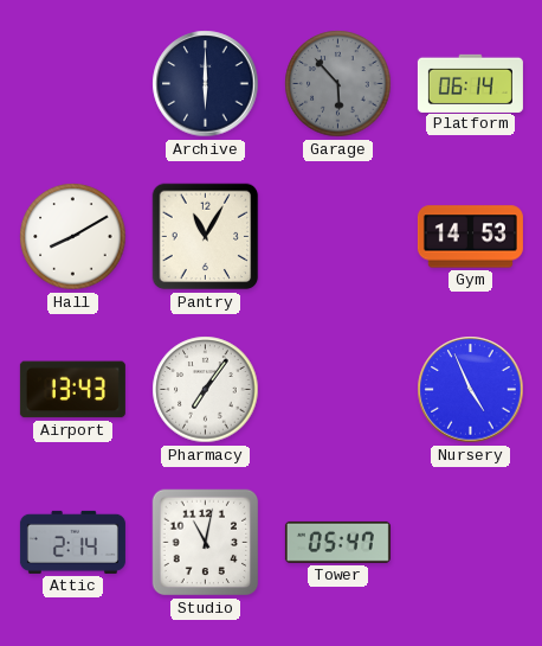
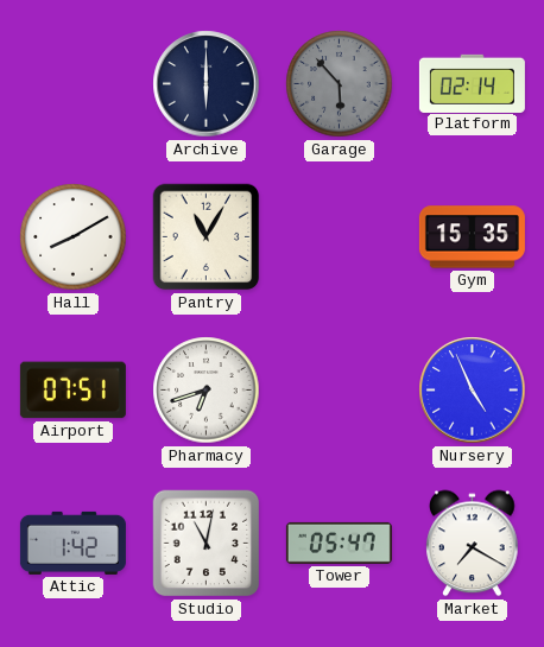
Platform: 06:14 -> 02:14 (472, 83)
Gym: 14:53 -> 15:35 (472, 237)
Airport: 13:43 -> 07:51 (72, 391)
Pharmacy: 7:06 -> 6:42 (207, 391)
Attic: 2:14 -> 1:42 (72, 543)
Market: none -> 7:20 (473, 544)
